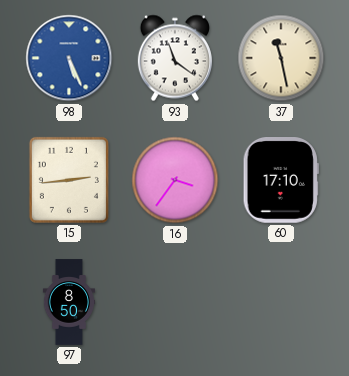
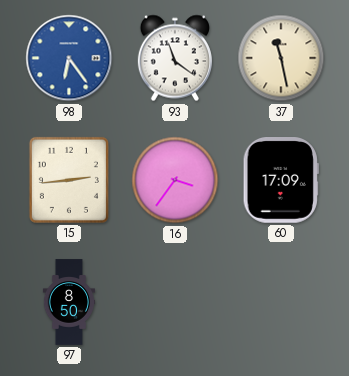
98: 5:26 -> 6:24 (69, 58)
60: 17:10 -> 17:09 (281, 181)
